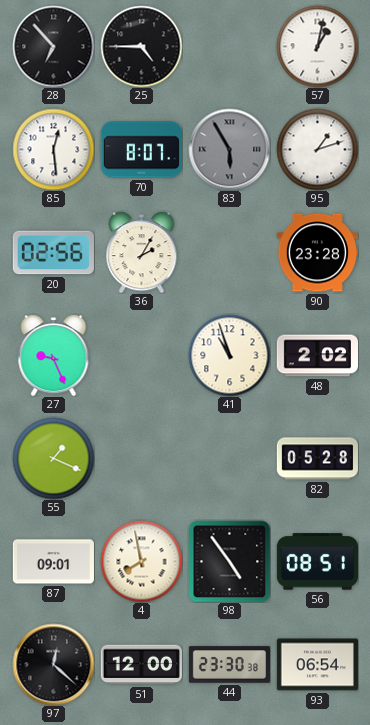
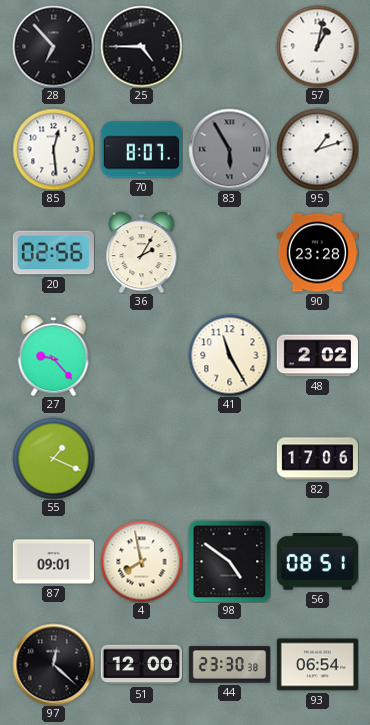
27: 9:26 -> 9:23 (54, 355)
41: 10:57 -> 11:25 (229, 355)
82: 05:28 -> 17:06 (317, 459)
98: 4:54 -> 4:51 (229, 561)
